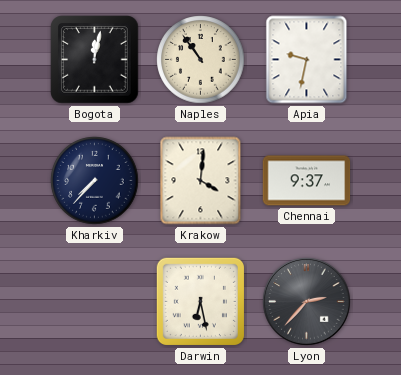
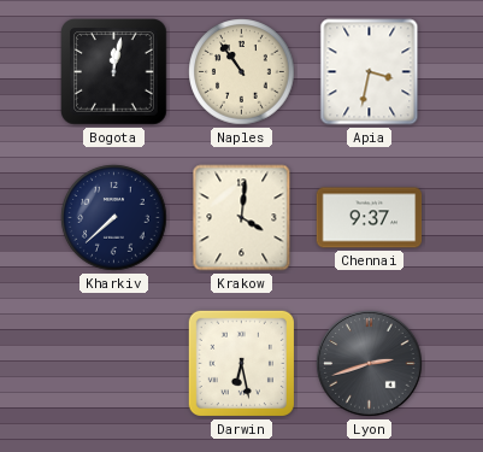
Apia: 9:32 -> 3:32 (370, 72)
Kharkiv: 7:37 -> 7:38 (114, 218)
Lyon: 2:37 -> 2:42 (370, 364)
